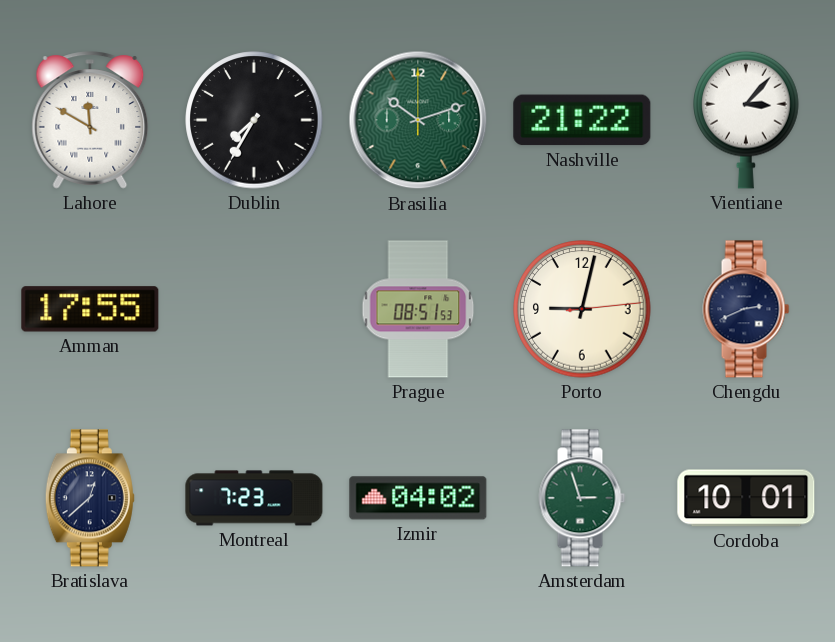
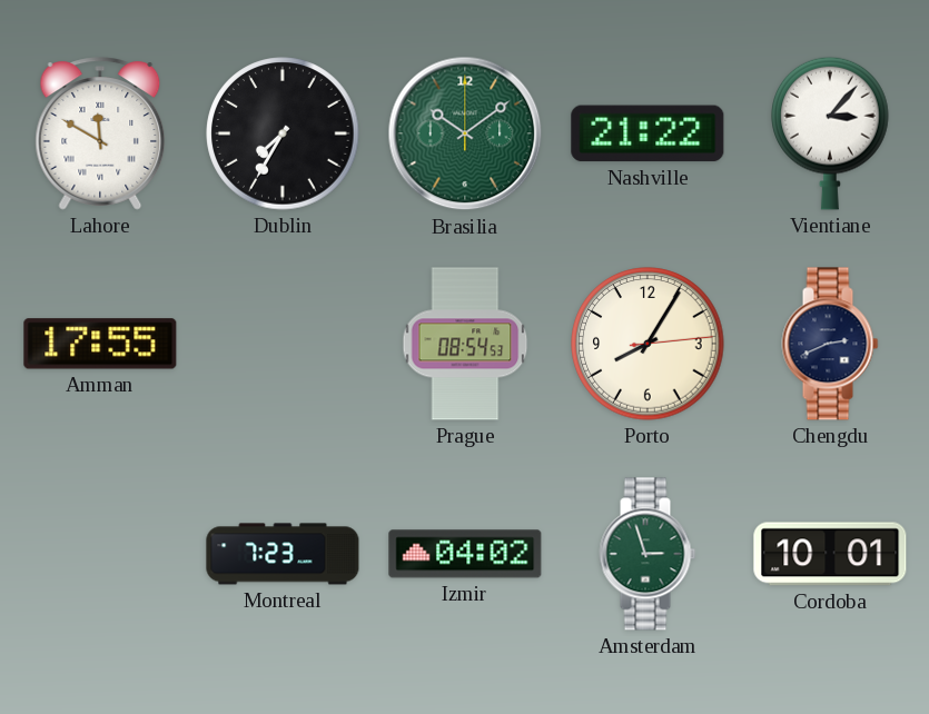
Brasilia: 10:12 -> 10:09 (465, 133)
Prague: 08:51 -> 08:54 (465, 344)
Porto: 9:02 -> 8:05 (648, 344)
Bratislava: 12:38 -> none (90, 498)
